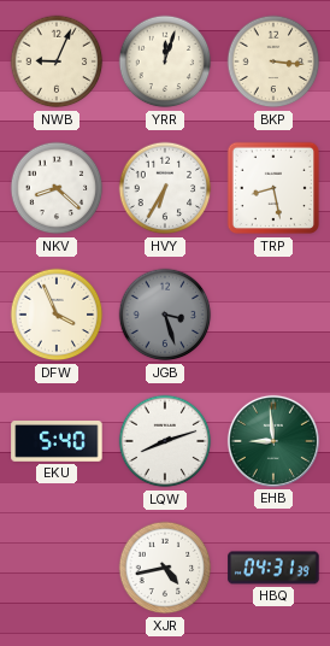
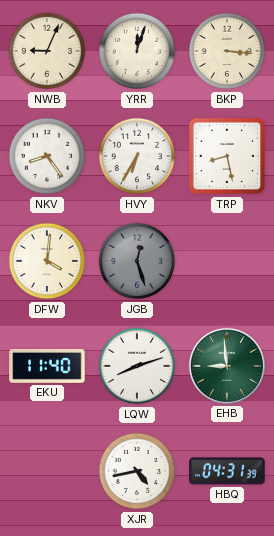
NKV: 8:22 -> 8:24 (47, 156)
DFW: 3:56 -> 4:01 (47, 261)
JGB: 3:27 -> 12:27 (137, 261)
EKU: 5:40 -> 11:40 (47, 367)
